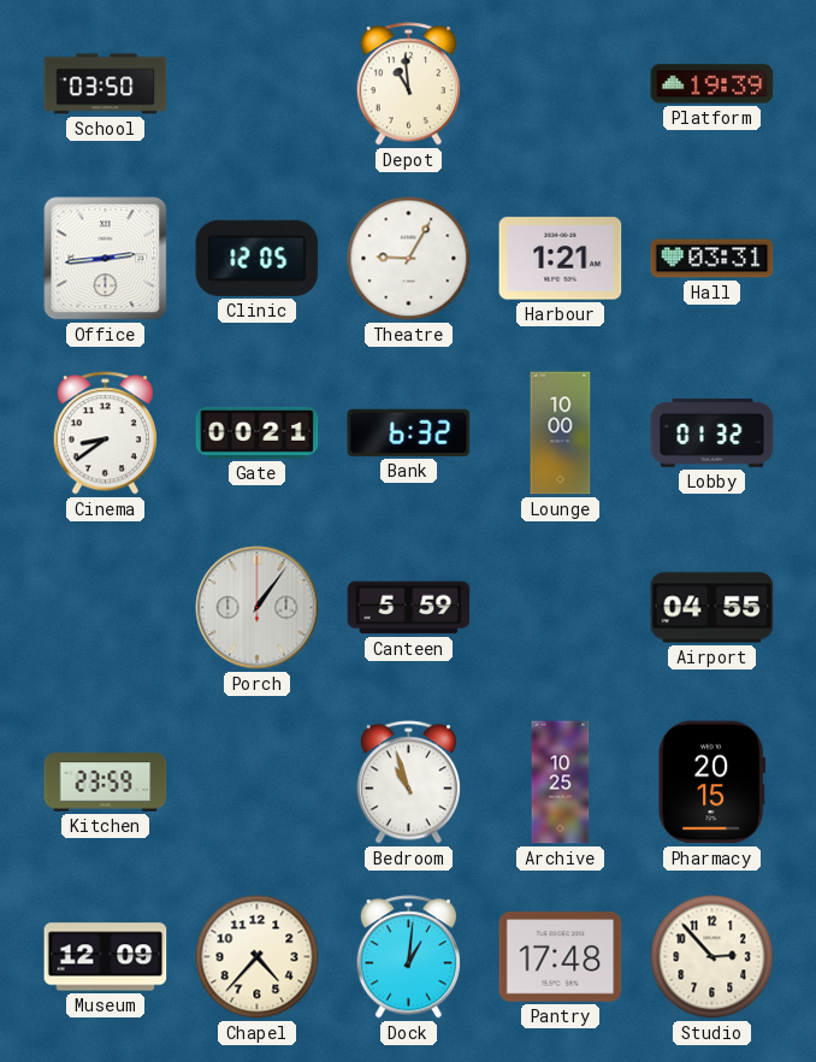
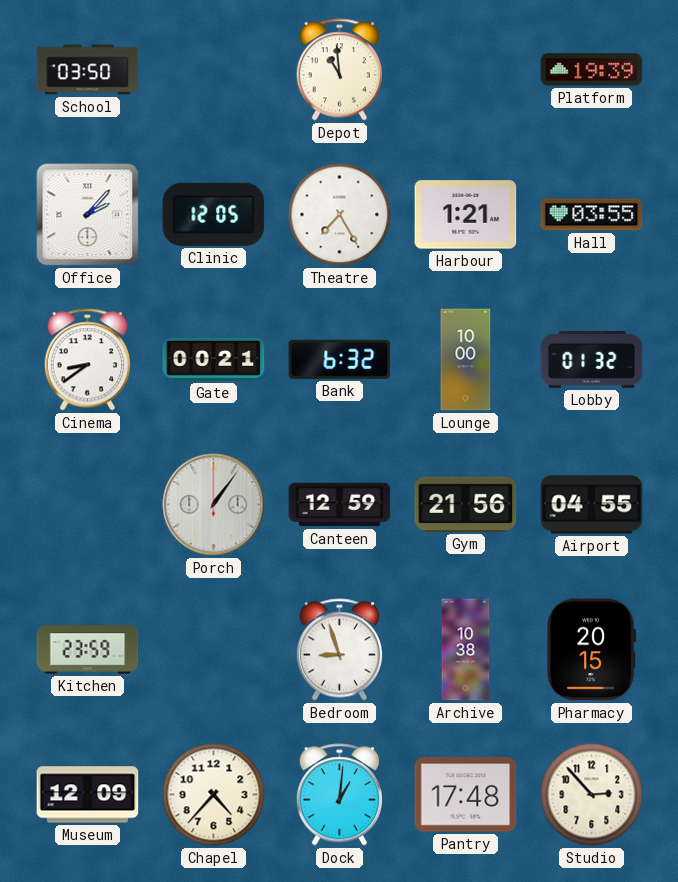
Office: 2:44 -> 2:07 (88, 215)
Theatre: 9:05 -> 7:25 (340, 215)
Hall: 03:31 -> 03:55 (592, 215)
Canteen: 5:59 -> 12:59 (340, 505)
Gym: none -> 21:56 (466, 504)
Bedroom: 10:57 -> 8:57 (339, 650)
Archive: 10:25 -> 10:38 (466, 650)
